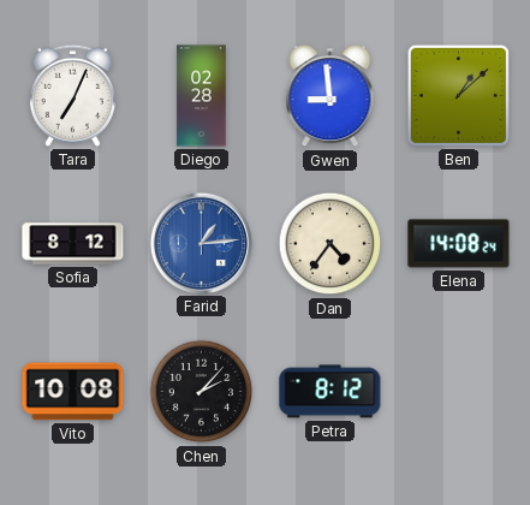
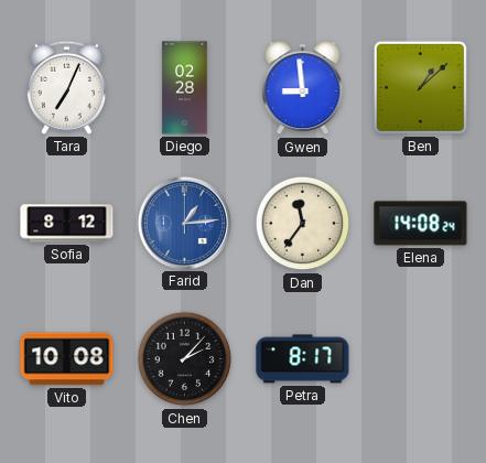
Dan: 4:36 -> 11:36 (303, 224)
Petra: 8:12 -> 8:17 (303, 359)
